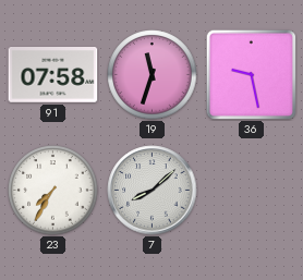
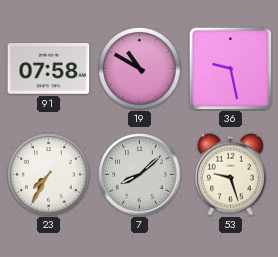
19: 11:33 -> 10:50 (140, 69)
53: none -> 9:27 (230, 174)
